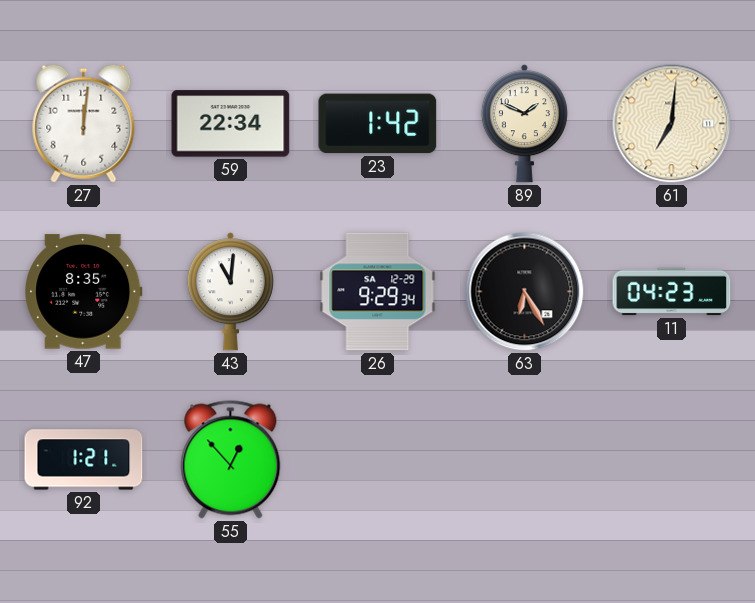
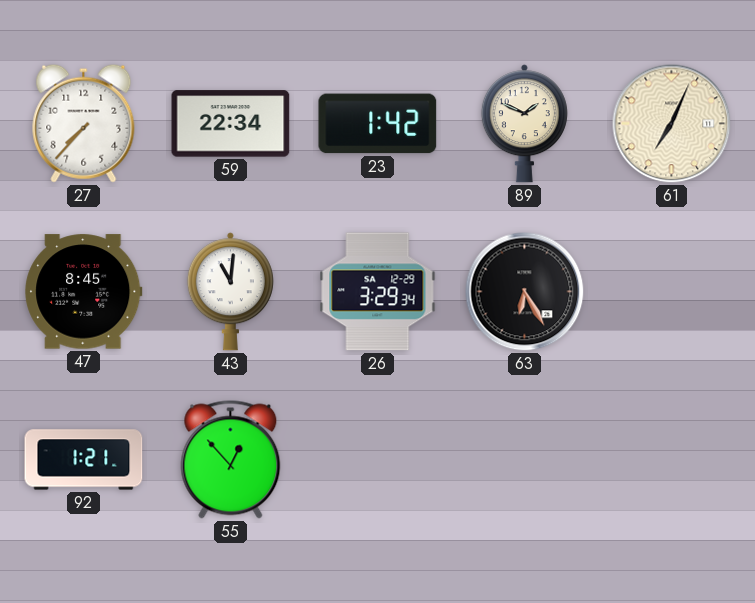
27: 12:01 -> 7:37 (84, 123)
61: 7:01 -> 7:04 (672, 124)
47: 8:35 -> 8:45 (84, 292)
26: 9:29 -> 3:29 (378, 292)
11: 04:23 -> none (672, 292)
